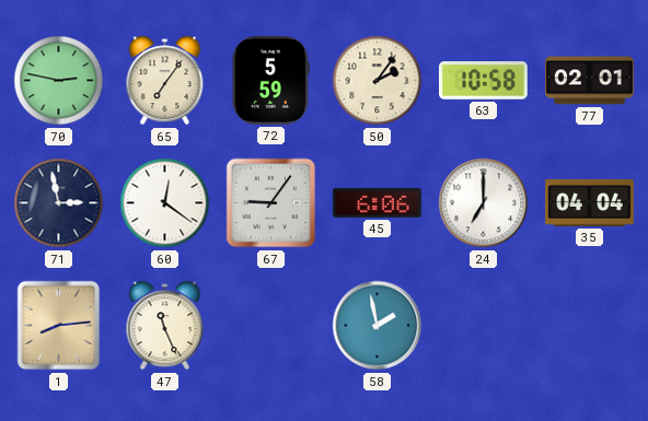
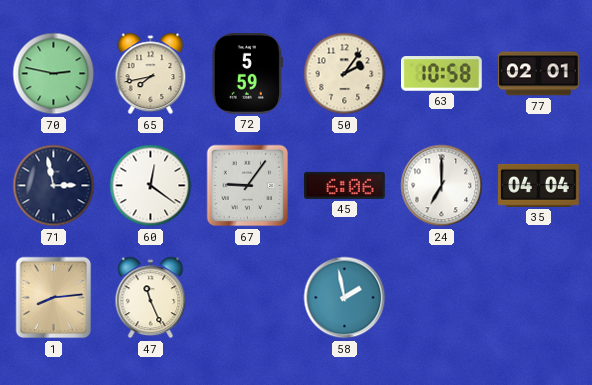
65: 7:06 -> 7:43 (151, 74)
